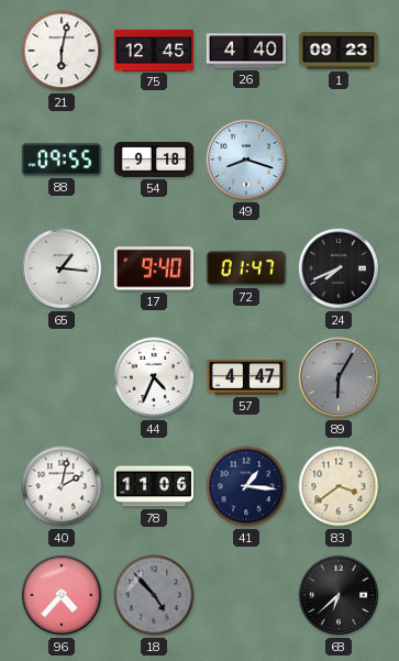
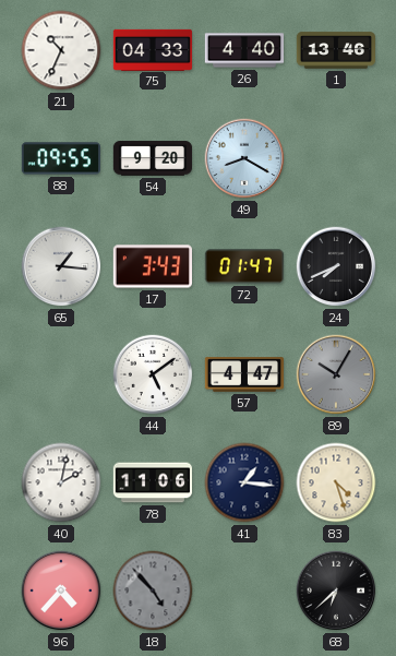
21: 6:02 -> 10:34 (61, 50)
75: 12:45 -> 04:33 (153, 49)
1: 09:23 -> 13:46 (335, 50)
54: 9:18 -> 9:20 (152, 158)
49: 8:18 -> 8:20 (244, 158)
17: 9:40 -> 3:43 (152, 266)
44: 4:34 -> 5:09 (153, 374)
89: 6:05 -> 10:05 (336, 374)
83: 3:39 -> 4:27 (336, 482)
